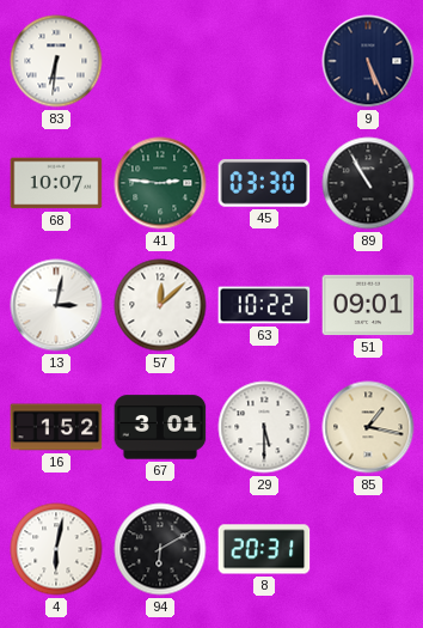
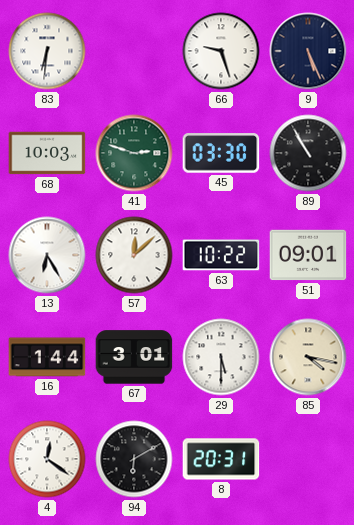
66: none -> 9:27 (221, 51)
68: 10:07 -> 10:03 (47, 153)
41: 2:46 -> 2:48 (134, 153)
13: 3:02 -> 6:25 (47, 255)
16: 1:52 -> 1:44 (47, 357)
85: 1:17 -> 4:17 (308, 357)
4: 6:02 -> 12:21 (47, 459)
